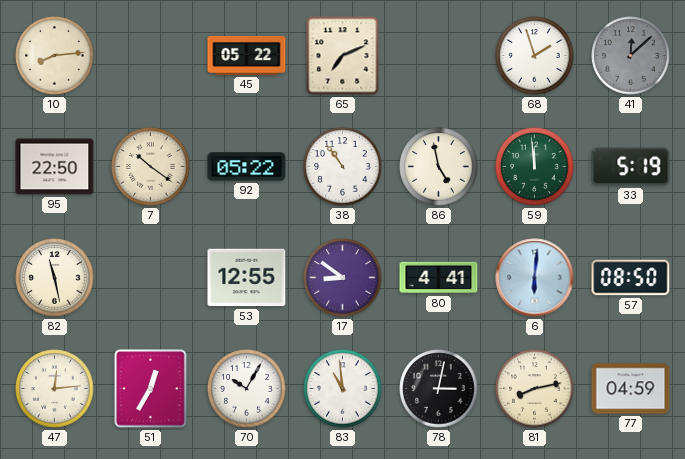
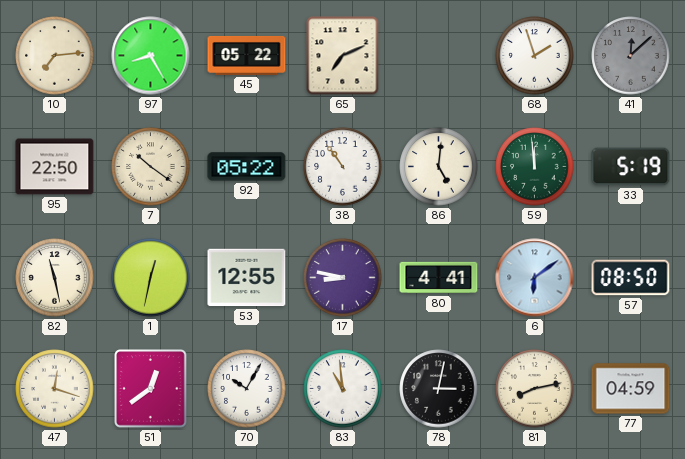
10: 8:14 -> 7:14 (55, 56)
97: none -> 8:25 (151, 56)
86: 4:58 -> 5:01 (439, 167)
1: none -> 12:32 (151, 278)
17: 8:51 -> 8:47 (343, 278)
6: 6:01 -> 6:09 (535, 278)
47: 12:14 -> 12:18 (55, 389)
51: 12:35 -> 12:39 (151, 389)
